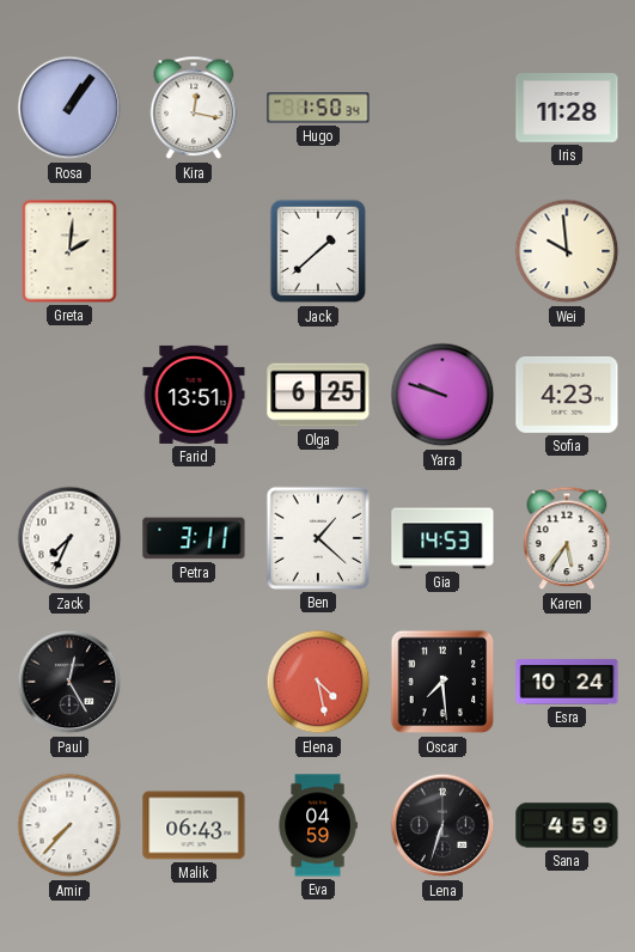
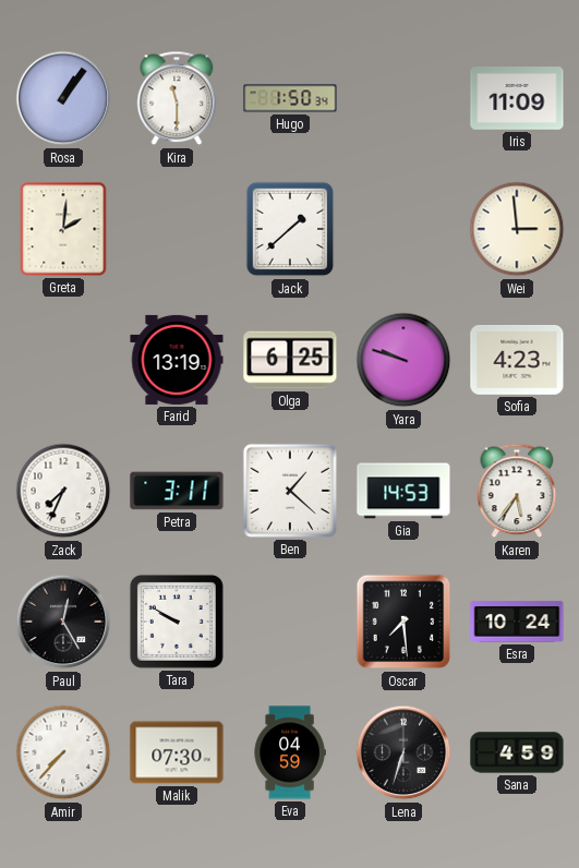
Kira: 12:17 -> 11:30 (177, 98)
Iris: 11:28 -> 11:09 (517, 98)
Wei: 9:59 -> 2:59 (517, 229)
Farid: 13:51 -> 13:19 (177, 360)
Tara: none -> 9:50 (177, 622)
Elena: 4:28 -> none (318, 682)
Malik: 06:43 -> 07:30 (177, 752)
